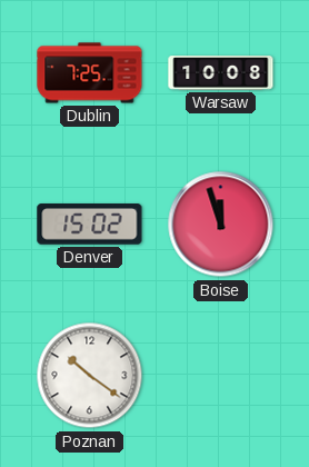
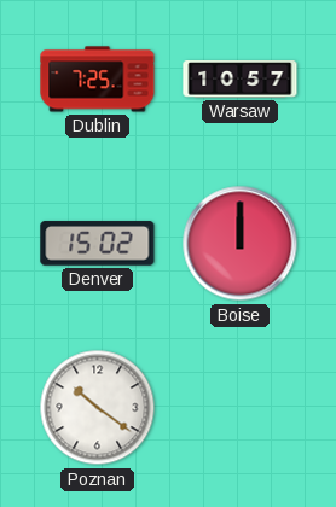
Warsaw: 10:08 -> 10:57 (241, 80)
Boise: 11:57 -> 12:00 (241, 244)
